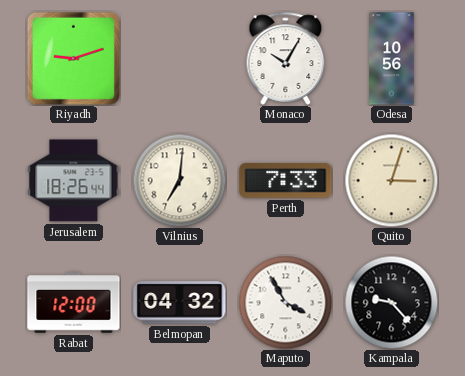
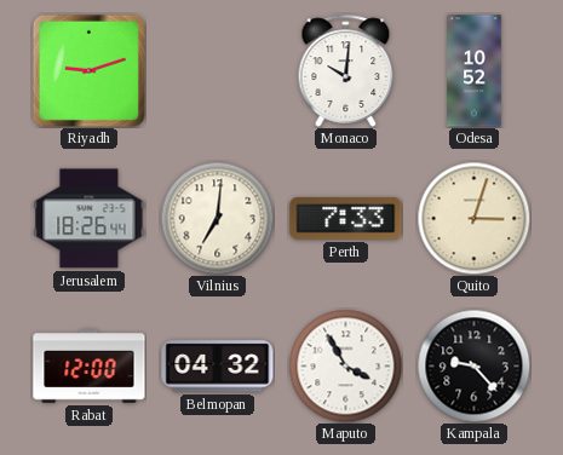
Monaco: 10:05 -> 10:01 (346, 70)
Odesa: 10:56 -> 10:52 (475, 71)
